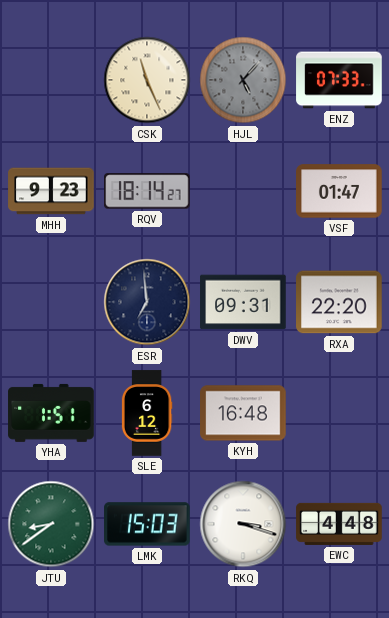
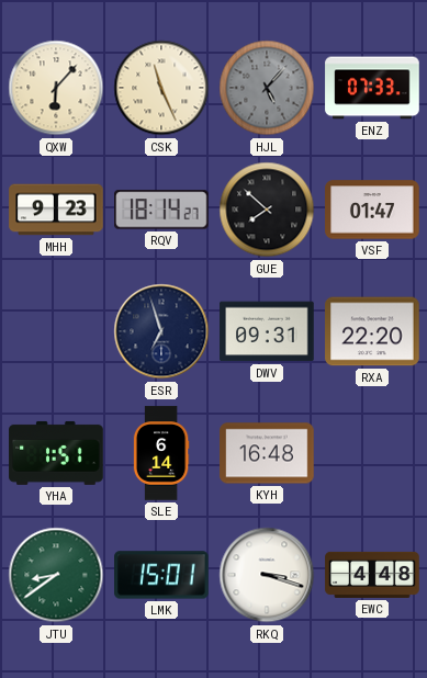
QXW: none -> 6:07 (56, 88)
GUE: none -> 7:52 (267, 210)
ESR: 6:59 -> 6:57 (161, 331)
SLE: 6:12 -> 6:14 (161, 453)
LMK: 15:03 -> 15:01 (161, 575)
